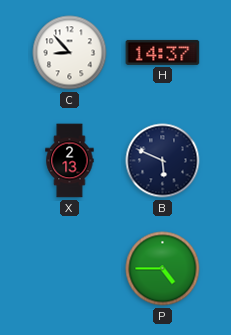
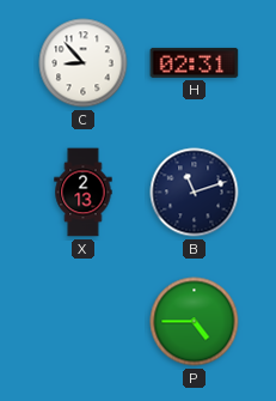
H: 14:37 -> 02:31 (195, 62)
B: 5:49 -> 11:12 (195, 193)
